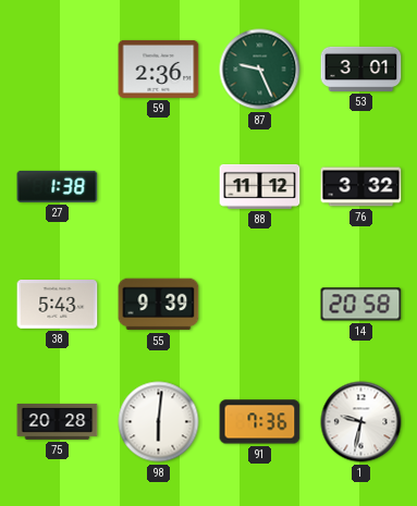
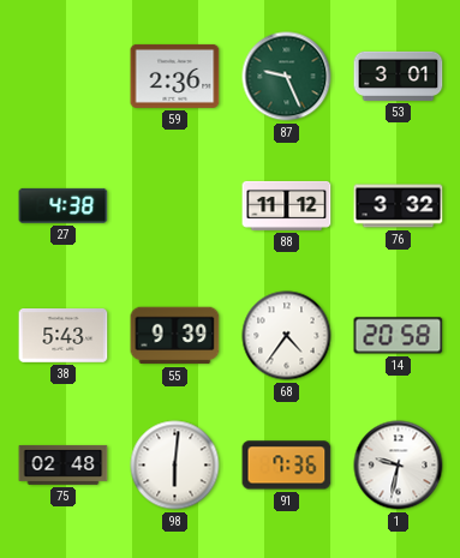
27: 1:38 -> 4:38 (64, 205)
68: none -> 4:36 (287, 336)
75: 20:28 -> 02:48 (64, 466)
